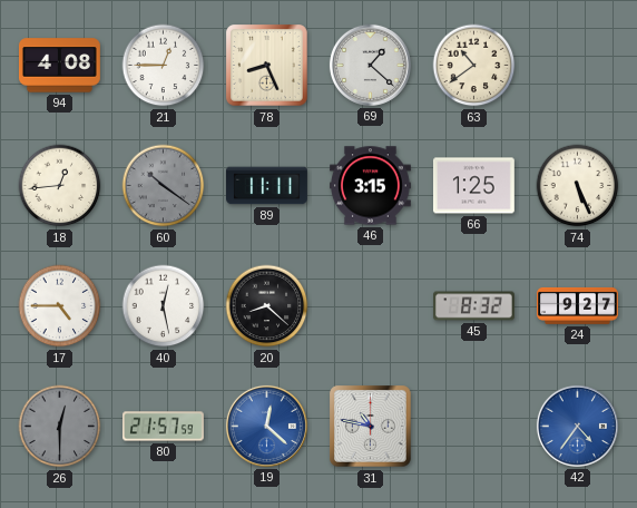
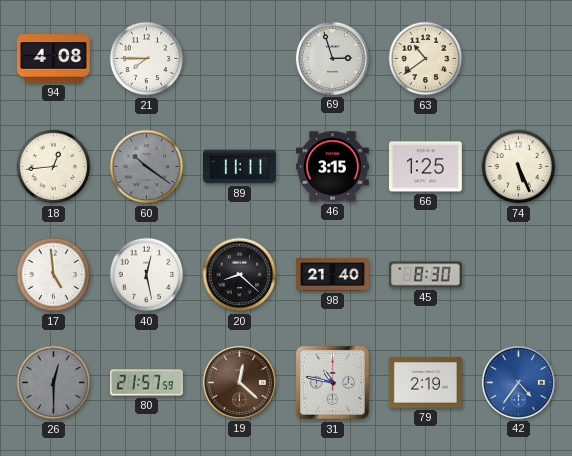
21: 12:45 -> 7:45 (147, 59)
78: 8:26 -> none (267, 66)
69: 1:22 -> 2:57 (332, 58)
17: 4:45 -> 4:59 (54, 275)
98: none -> 21:40 (333, 275)
45: 8:32 -> 8:30 (426, 275)
24: 9:27 -> none (578, 306)
19 dial: blue -> brown (239, 382)
79: none -> 2:19 (426, 383)
